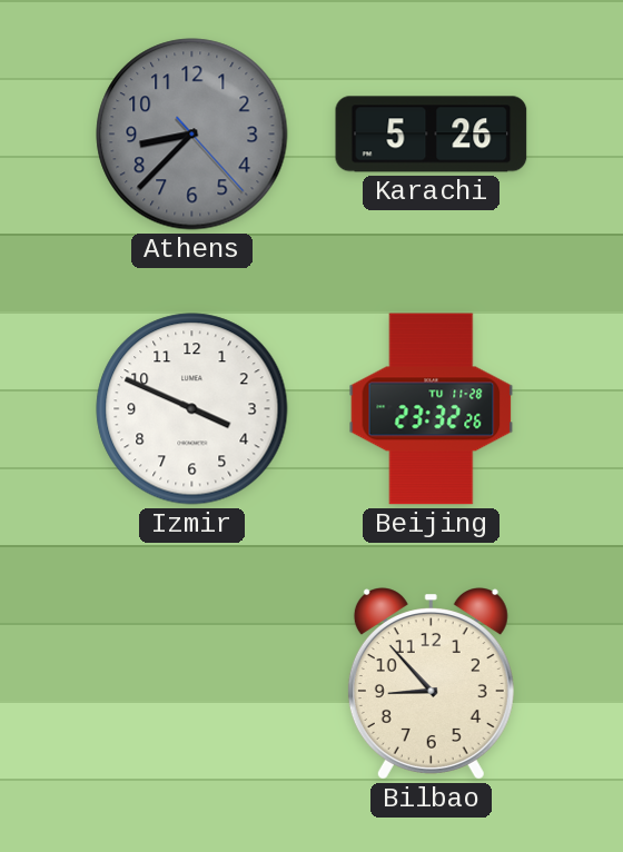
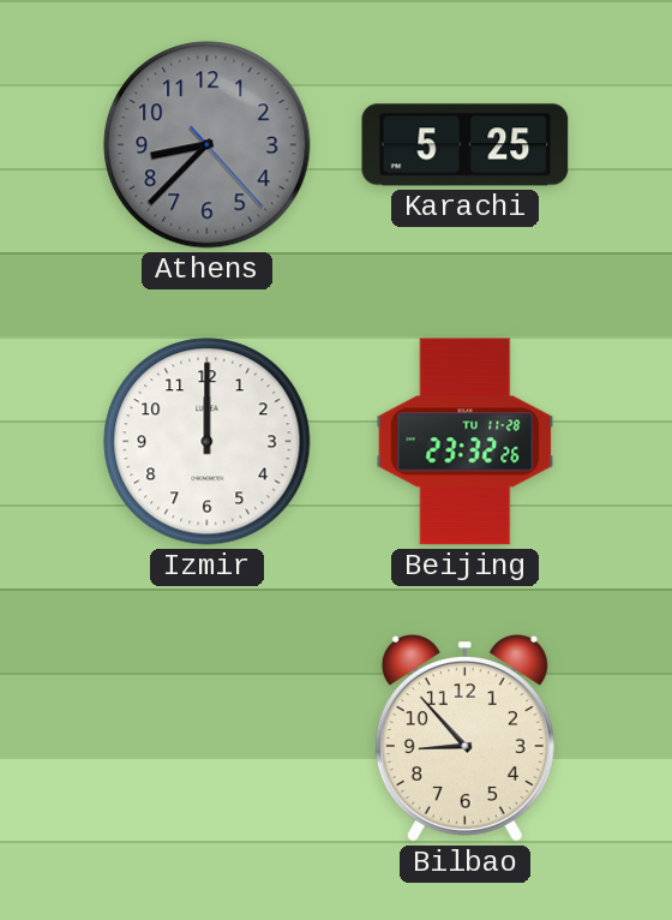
Karachi: 5:26 -> 5:25 (466, 145)
Izmir: 3:49 -> 12:00 (208, 442)
